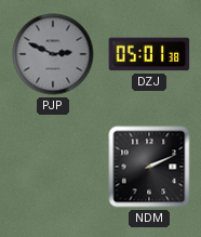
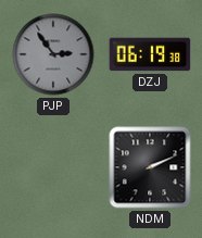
PJP: 2:49 -> 2:54 (53, 54)
DZJ: 05:01 -> 06:19 (150, 54)
